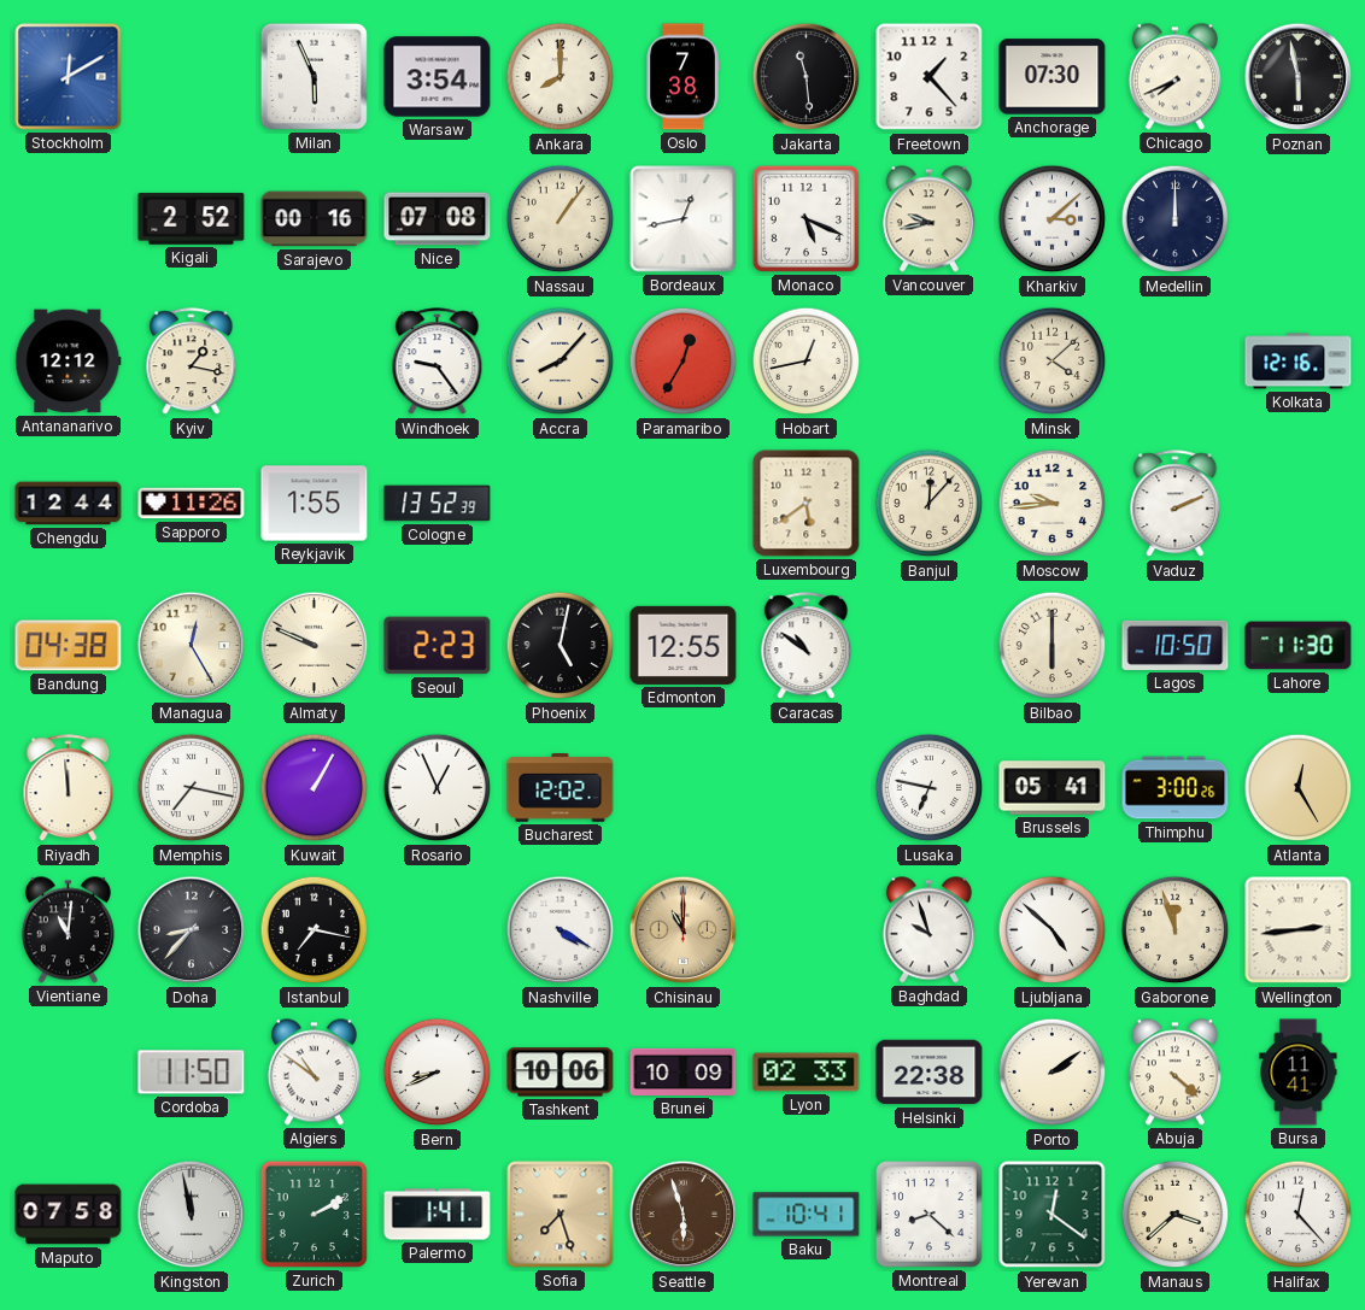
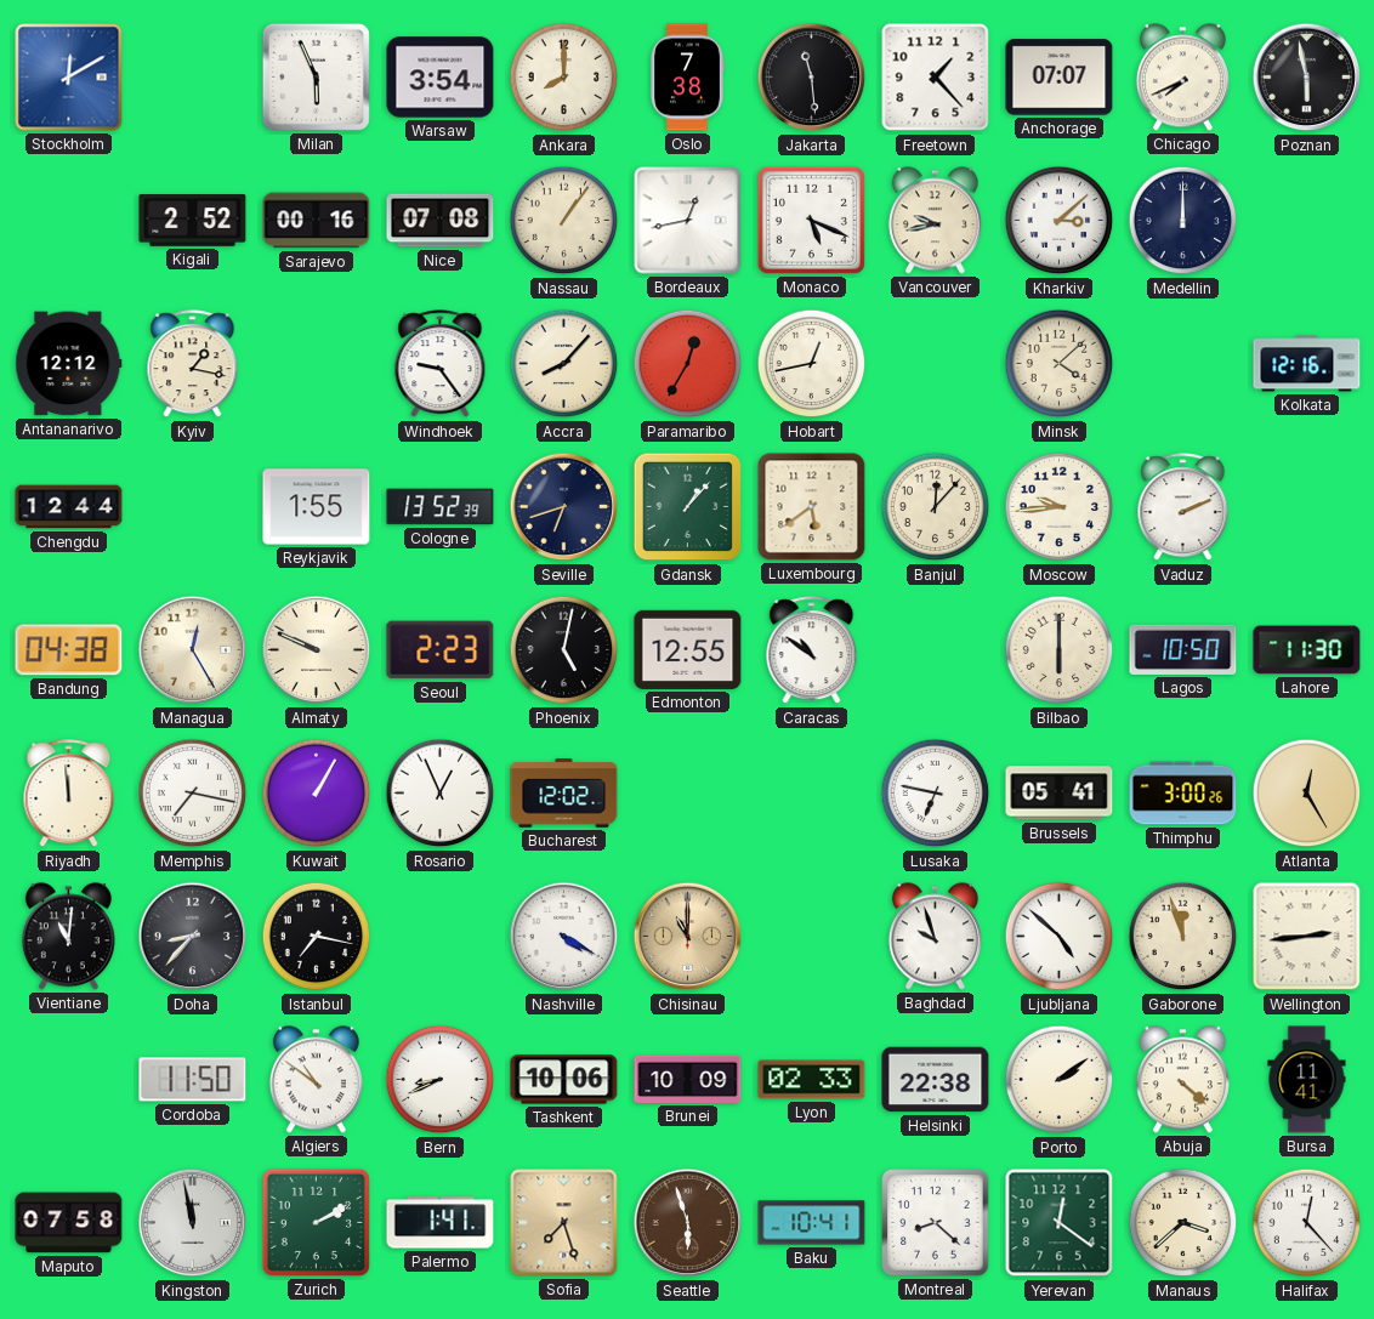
Anchorage: 07:30 -> 07:07 (1060, 78)
Sapporo: 11:26 -> none (192, 504)
Seville: none -> 6:42 (564, 507)
Gdansk: none -> 1:07 (688, 507)
